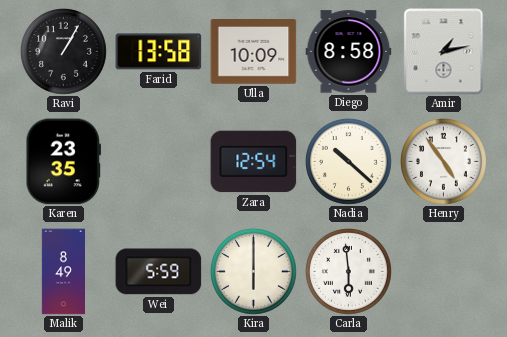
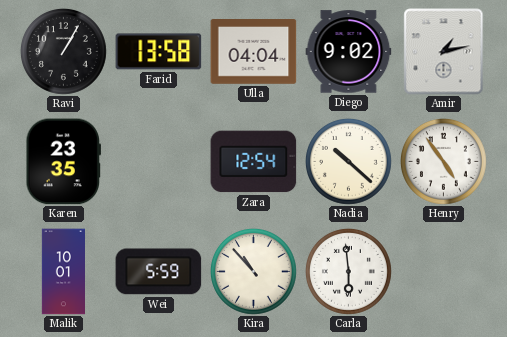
Ulla: 10:09 -> 04:04 (254, 52)
Diego: 8:58 -> 9:02 (349, 52)
Malik: 8:49 -> 10:01 (63, 272)
Kira: 6:00 -> 10:53 (253, 271)
